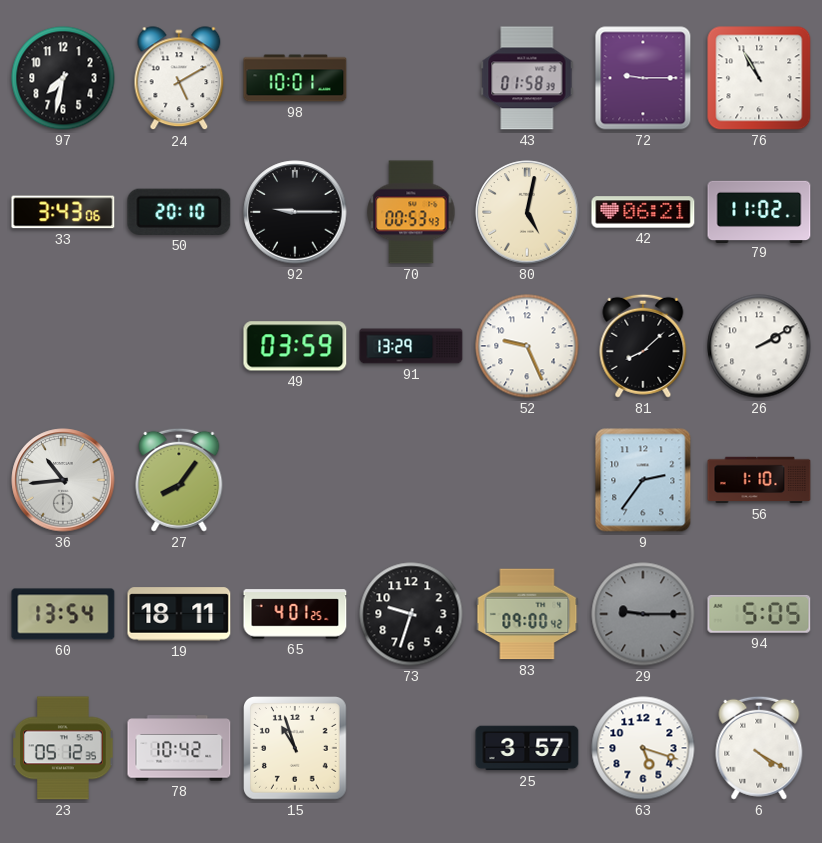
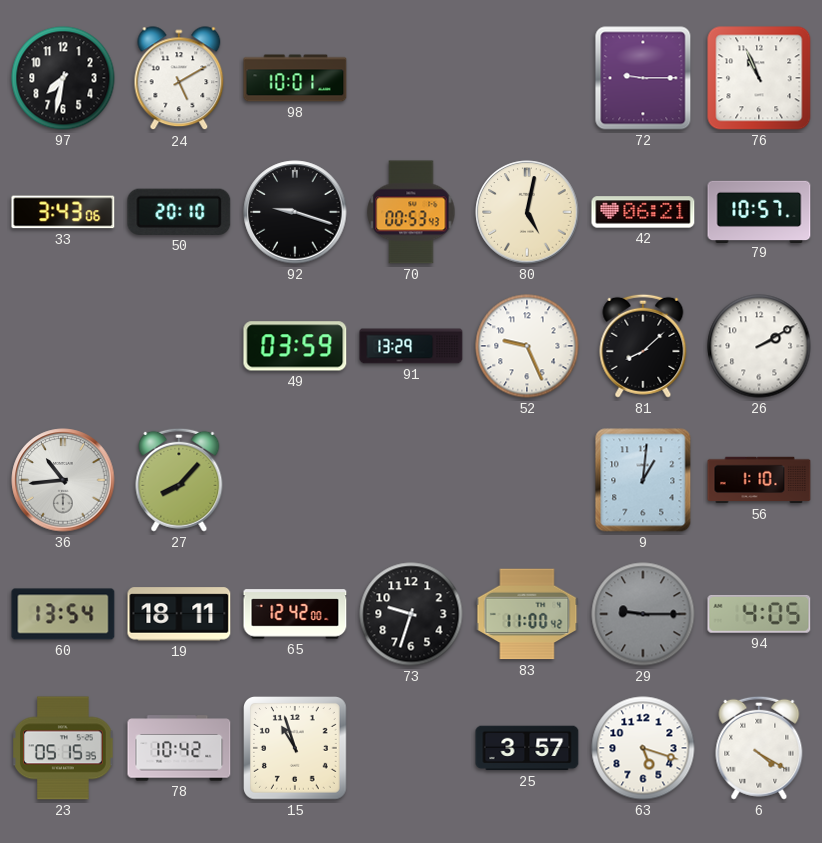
43: 01:58 -> none (527, 78)
76: 10:55 -> 10:56 (759, 78)
92: 9:15 -> 9:18 (295, 212)
79: 11:02 -> 10:57 (759, 211)
27: 8:06 -> 8:07 (179, 480)
9: 2:36 -> 1:01 (643, 480)
65: 4:01 -> 12:42 (295, 614)
83: 09:00 -> 11:00 (527, 614)
94: 5:05 -> 4:05 (759, 614)
23: 05:12 -> 05:15 (63, 748)
